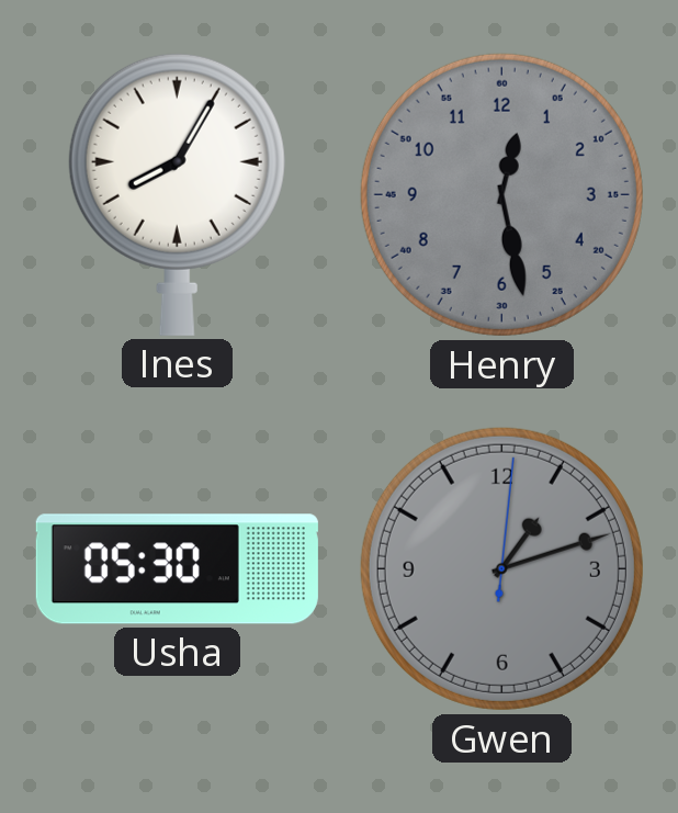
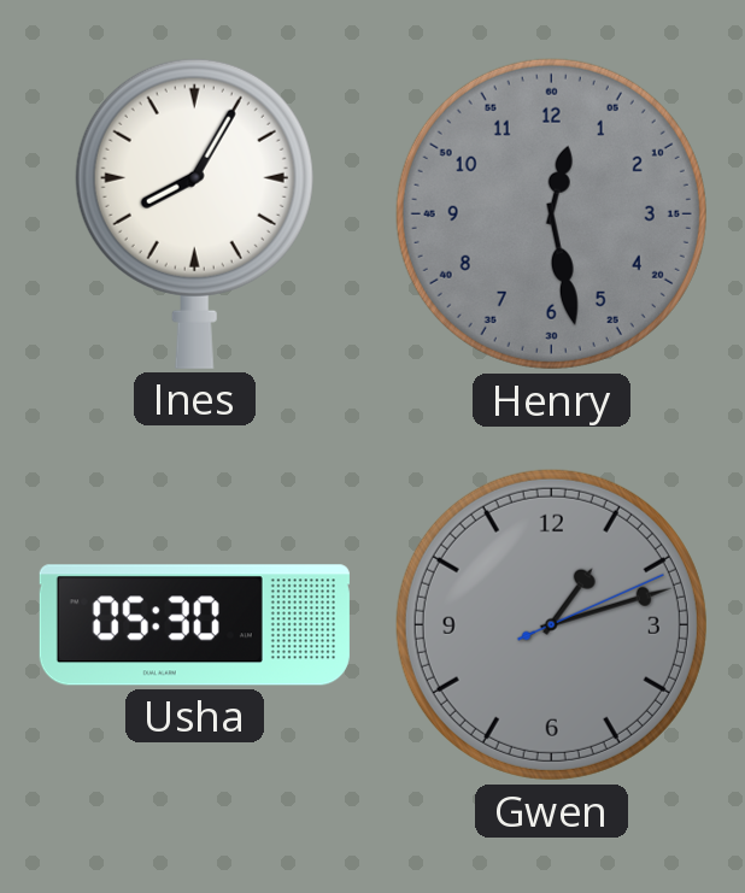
Gwen: 1:12:01 -> 1:12:11 (551, 624)
